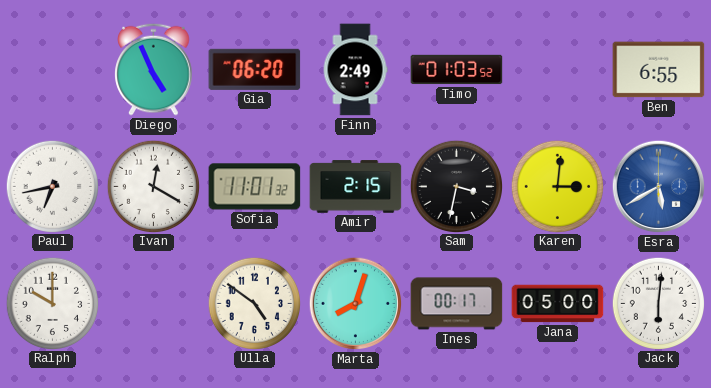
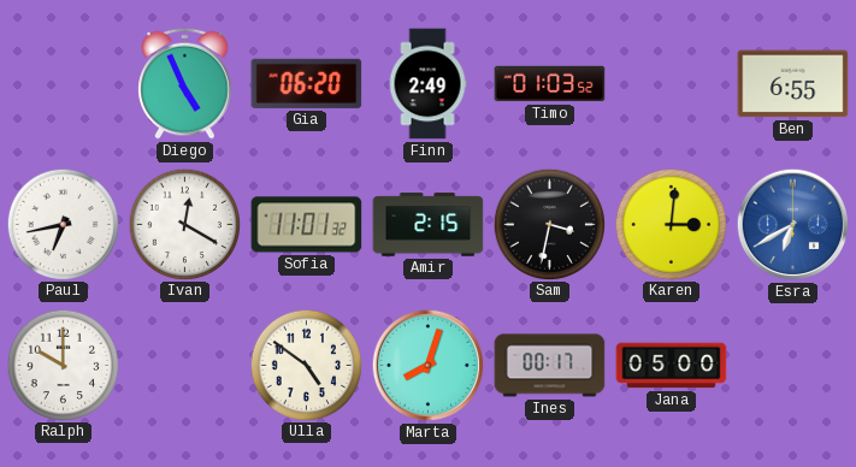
Esra: 5:40 -> 6:40 (793, 225)
Jack: 6:01 -> none (658, 303)
